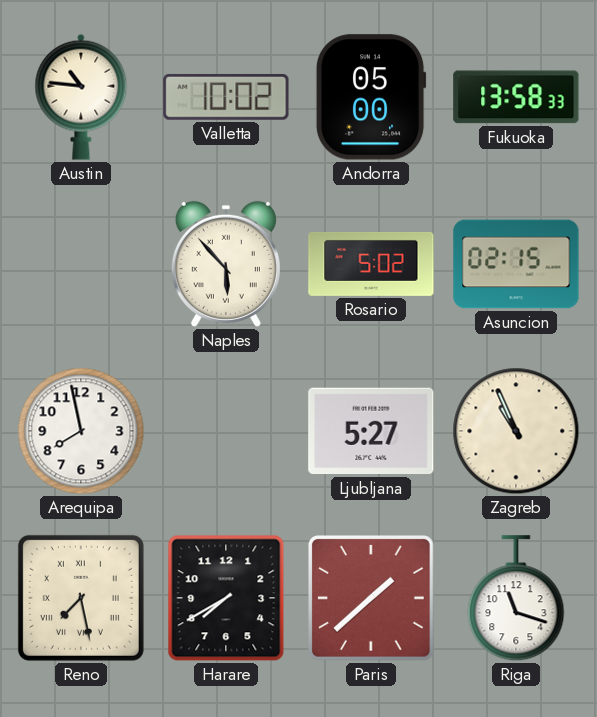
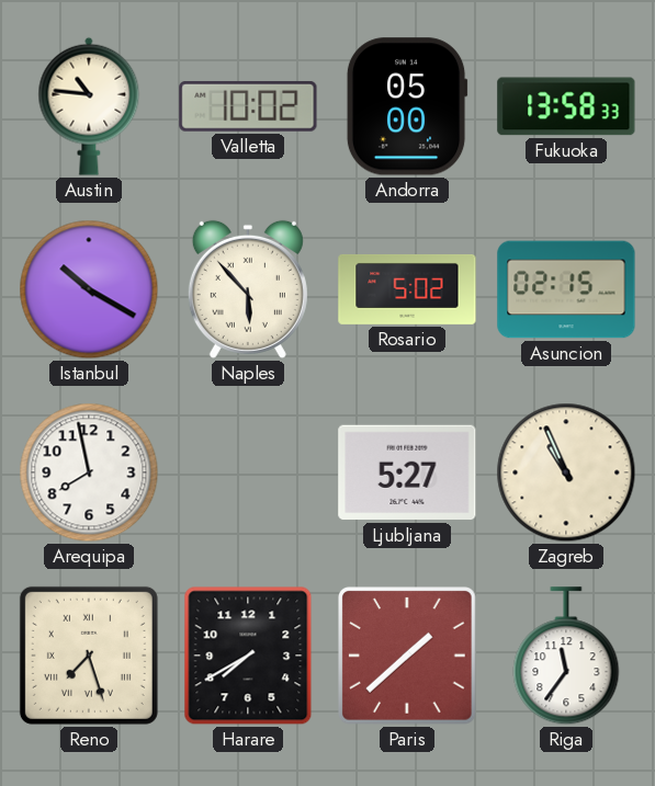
Istanbul: none -> 10:20 (89, 289)
Reno: 7:28 -> 7:27 (89, 656)
Riga: 11:18 -> 11:36 (566, 657)
